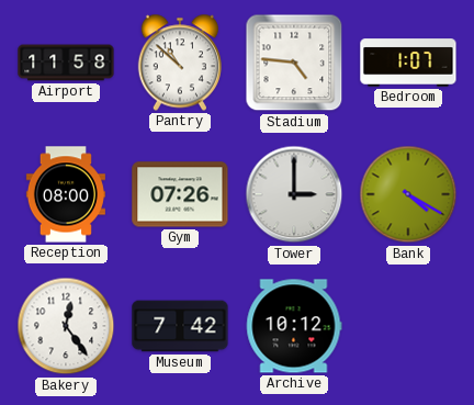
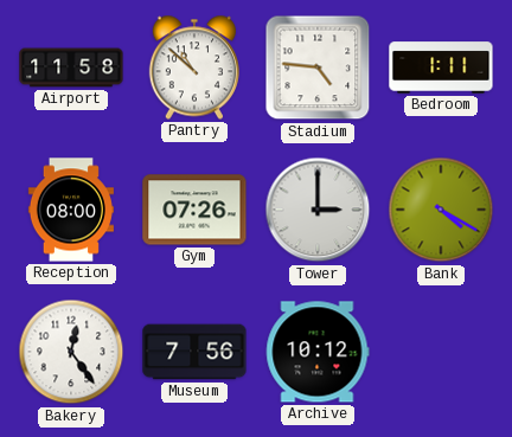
Bedroom: 1:07 -> 1:11 (441, 68)
Museum: 7:42 -> 7:56 (194, 352)
